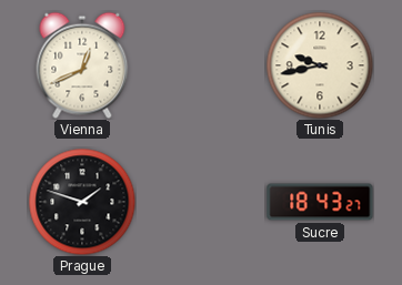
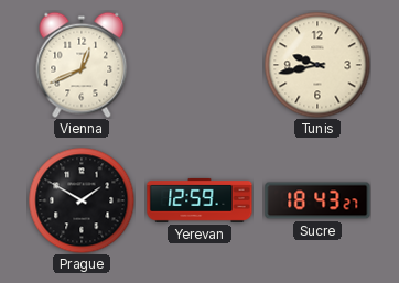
Prague: 1:48 -> 1:50 (82, 200)
Yerevan: none -> 12:59 (199, 200)
